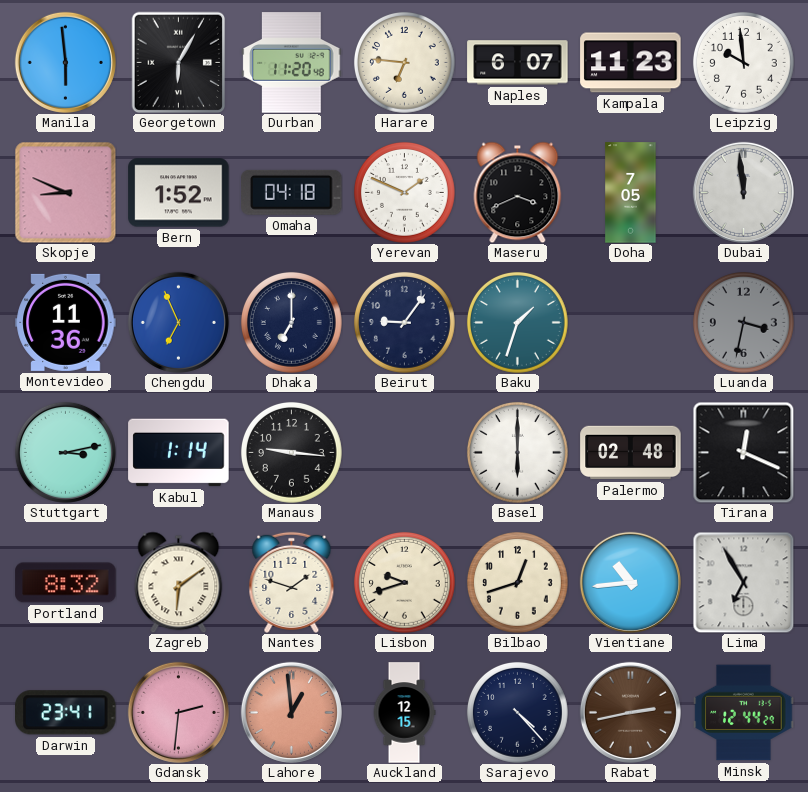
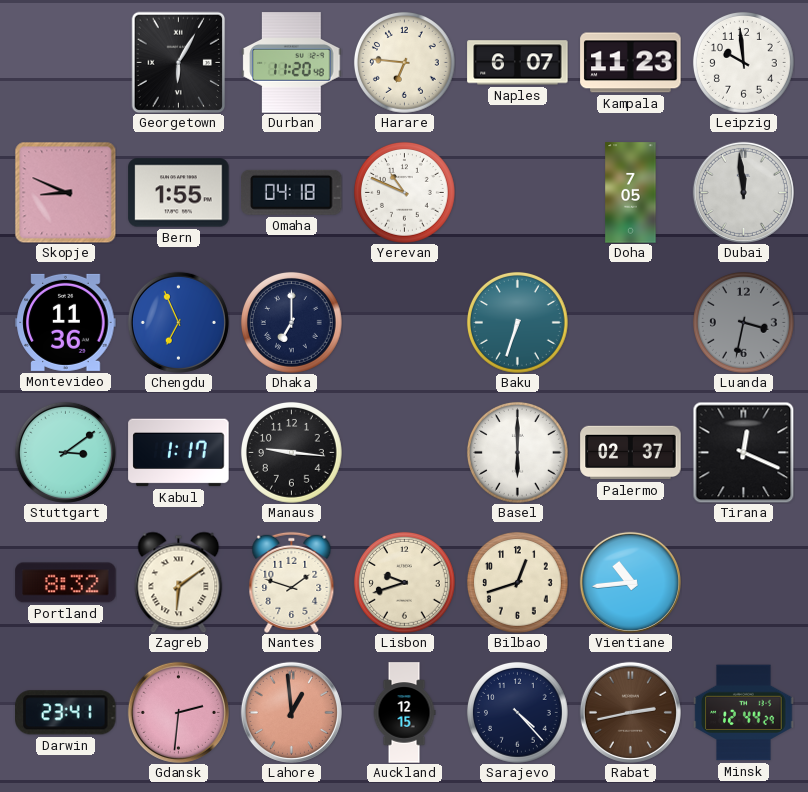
Manila: 5:59 -> none (65, 62)
Bern: 1:52 -> 1:55 (179, 193)
Yerevan: 1:49 -> 10:49 (405, 193)
Maseru: 3:41 -> none (518, 192)
Beirut: 9:06 -> none (405, 323)
Baku: 1:33 -> 6:33 (518, 323)
Stuttgart: 3:13 -> 3:09 (65, 452)
Kabul: 1:14 -> 1:17 (179, 453)
Palermo: 02:48 -> 02:37 (631, 453)
Lima: 6:55 -> none (743, 582)
